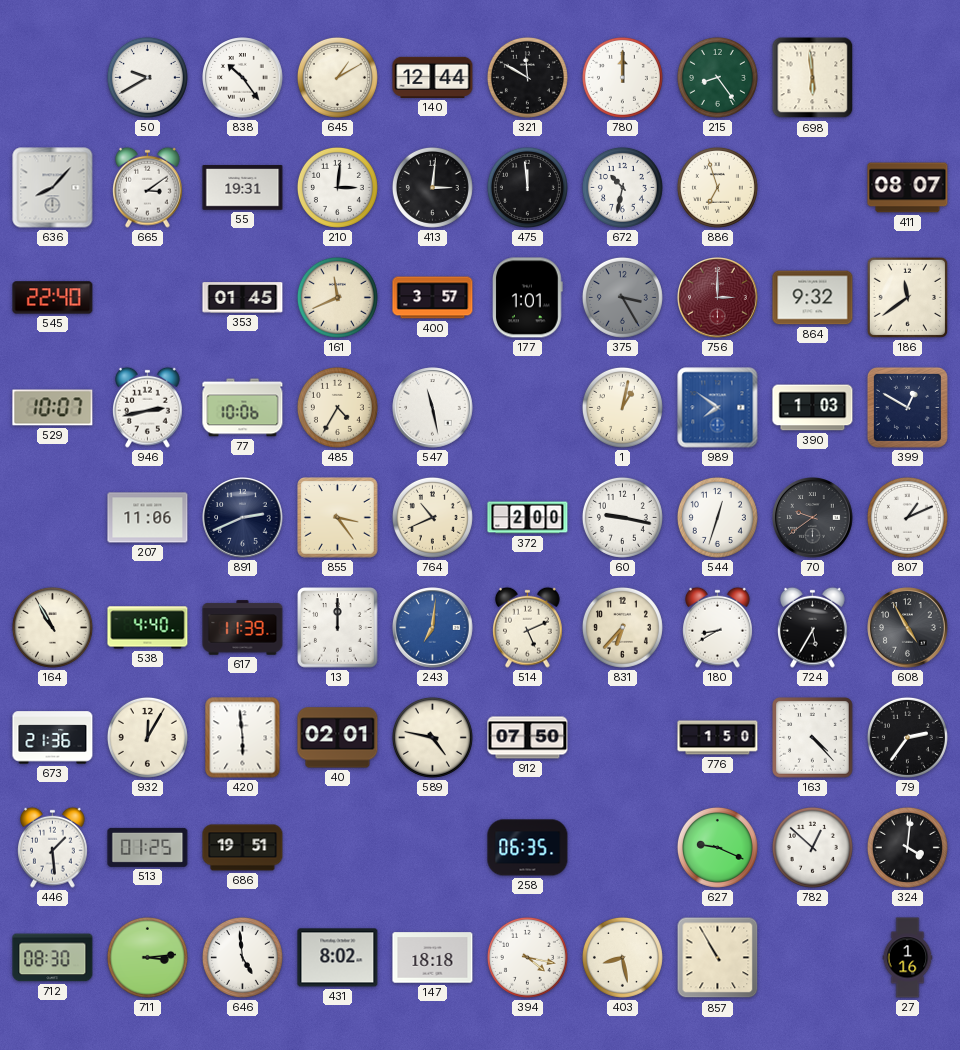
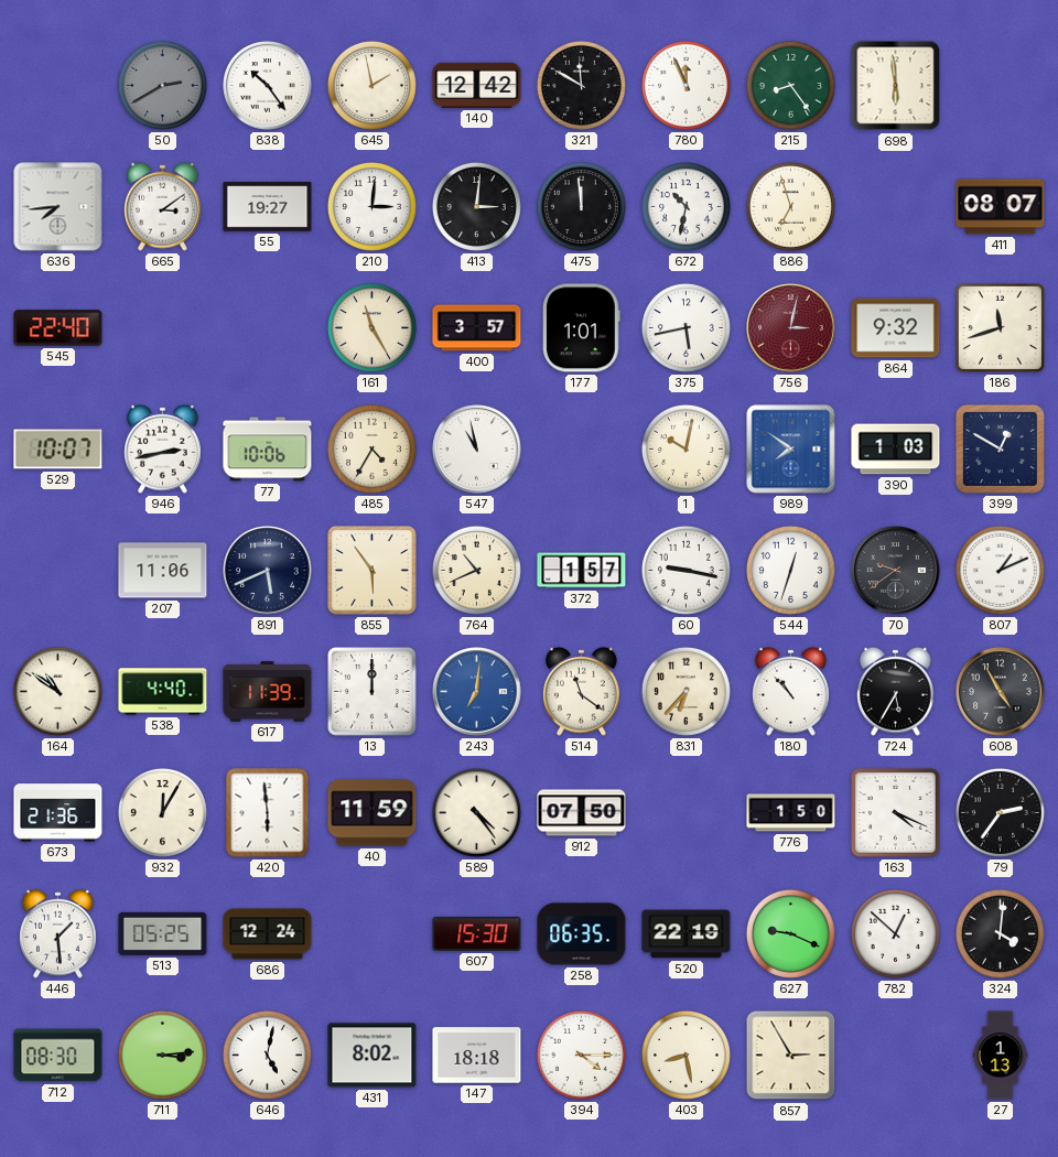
50: 9:40 -> 2:40 (162, 85)
50 dial: white -> grey (162, 85)
645: 1:10 -> 1:58 (371, 85)
140: 12:44 -> 12:42 (477, 85)
780: 12:00 -> 11:56 (685, 85)
636: 8:07 -> 7:44 (58, 207)
55: 19:31 -> 19:27 (268, 207)
353: 01:45 -> none (243, 298)
161: 11:41 -> 11:25 (371, 327)
375: 3:25 -> 5:43 (685, 327)
375 dial: grey -> white (685, 327)
756: 3:00 -> 3:02 (791, 328)
186: 11:39 -> 11:42 (1000, 327)
547: 11:28 -> 10:58 (477, 450)
1: 1:02 -> 10:02 (685, 448)
891: 2:41 -> 5:41 (268, 571)
855: 3:24 -> 5:54 (373, 571)
372: 2:00 -> 1:57 (582, 571)
164: 10:55 -> 10:51 (57, 691)
514: 5:11 -> 11:21 (582, 691)
180: 8:40 -> 10:53 (791, 691)
40: 02:01 -> 11:59 (373, 813)
589: 4:47 -> 4:24 (476, 812)
163: 4:23 -> 4:19 (896, 813)
513: 01:25 -> 05:25 (163, 933)
686: 19:51 -> 12:24 (268, 934)
607: none -> 15:30 (477, 933)
520: none -> 22:19 (687, 934)
646: 4:59 -> 5:02 (267, 1055)
394: 4:17 -> 4:15 (581, 1055)
857: 10:55 -> 2:55 (791, 1056)
27: 1:16 -> 1:13 (1001, 1056)
